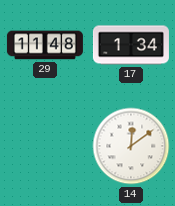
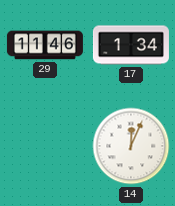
29: 11:48 -> 11:46 (45, 45)
14: 12:09 -> 12:04 (131, 146)
